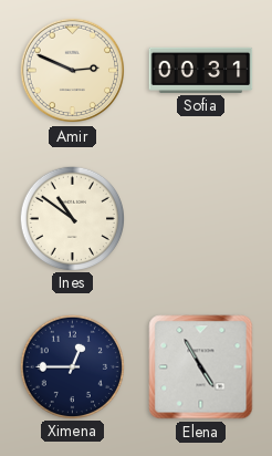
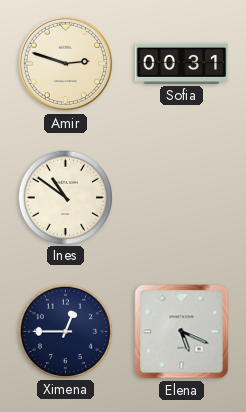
Amir: 2:49 -> 2:48 (66, 64)
Elena: 4:55 -> 5:19 (182, 332)
